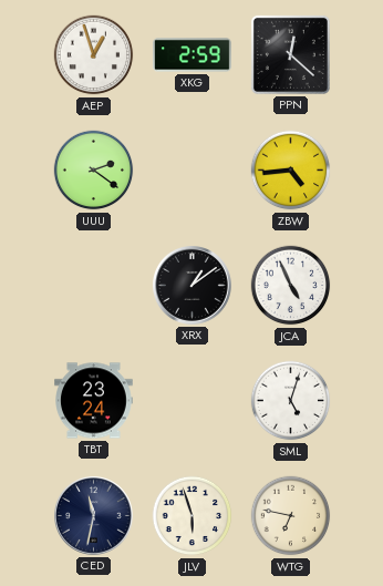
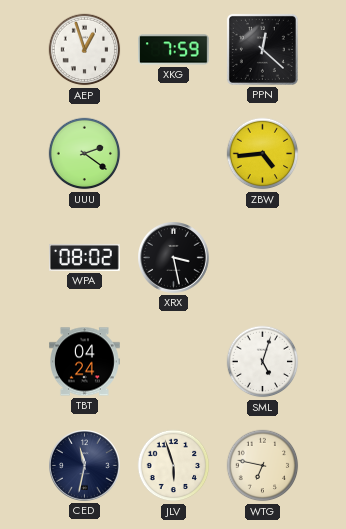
XKG: 2:59 -> 7:59 (174, 50)
WPA: none -> 08:02 (85, 257)
XRX: 1:09 -> 3:28 (174, 258)
JCA: 4:56 -> none (291, 286)
TBT: 23:24 -> 04:24 (85, 362)
